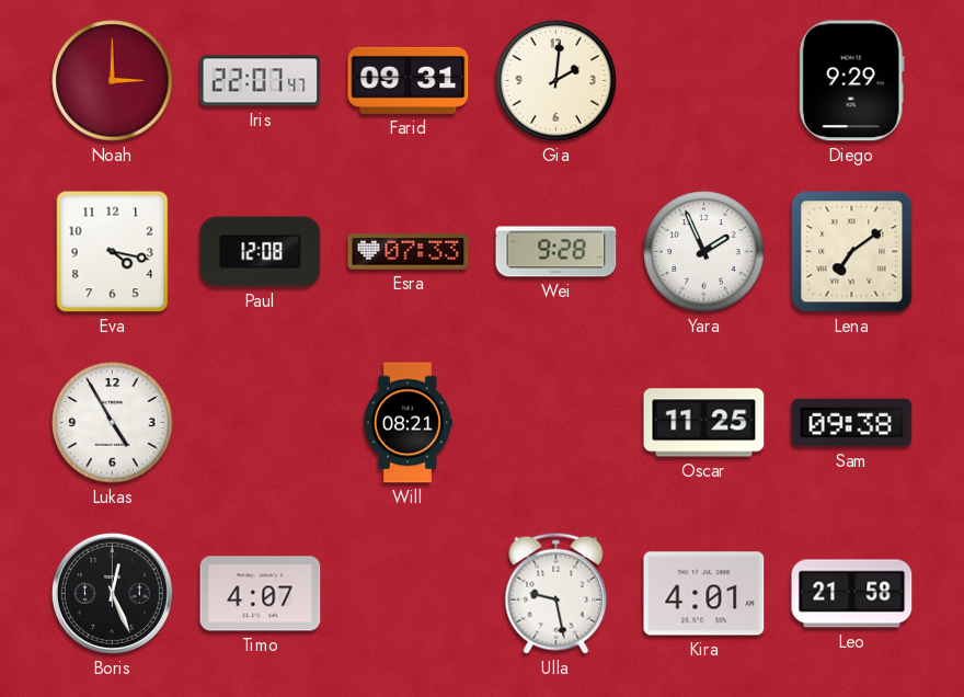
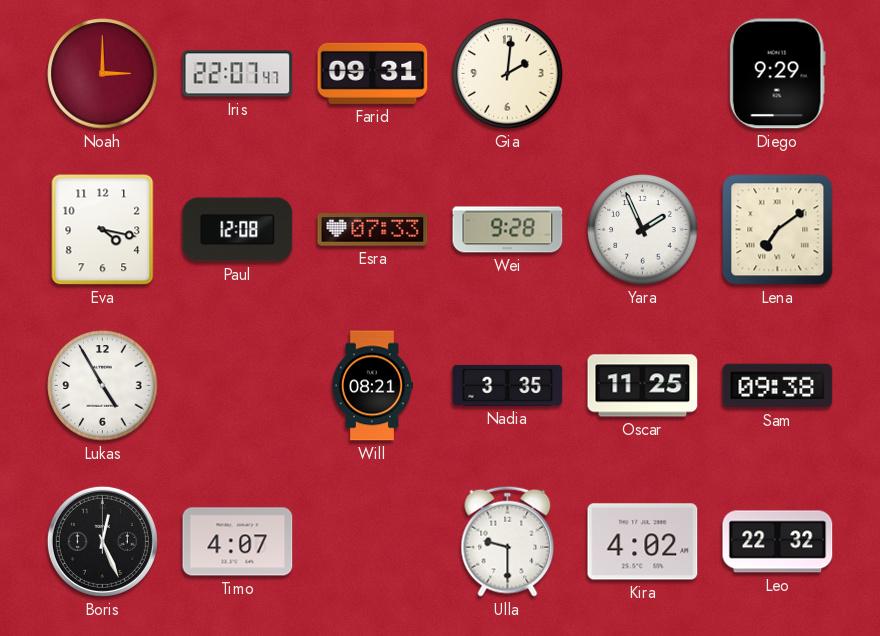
Nadia: none -> 3:35 (508, 385)
Ulla: 9:28 -> 9:30 (508, 541)
Kira: 4:01 -> 4:02 (643, 542)
Leo: 21:58 -> 22:32 (778, 542)
